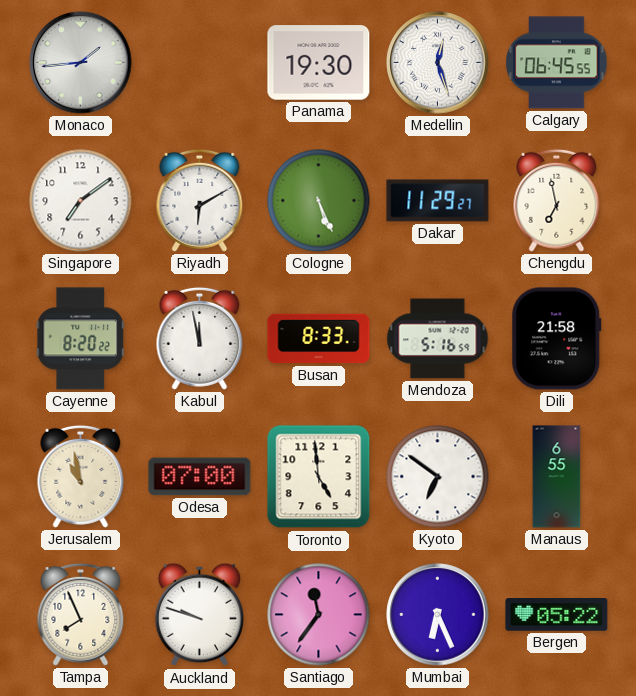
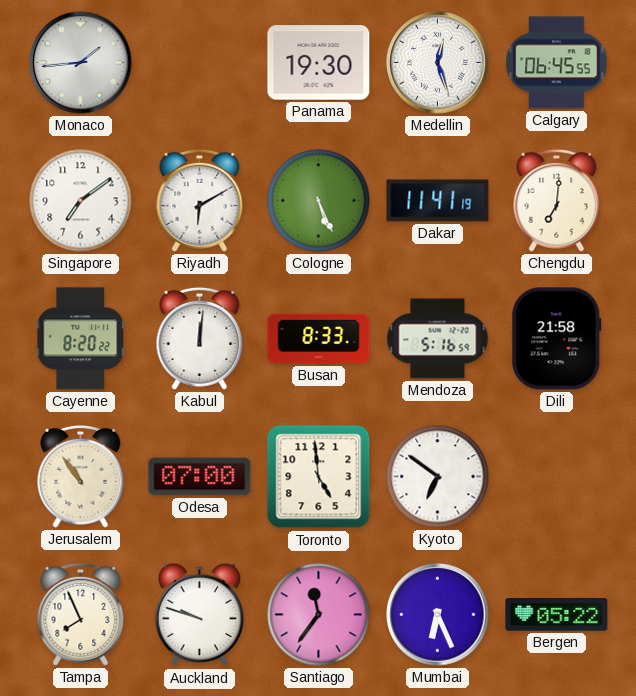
Dakar: 11:29 -> 11:41 (438, 201)
Chengdu: 6:58 -> 7:01 (557, 200)
Kabul: 11:58 -> 12:01 (200, 338)
Jerusalem: 10:58 -> 10:54 (81, 476)
Manaus: 6:55 -> none (557, 477)
